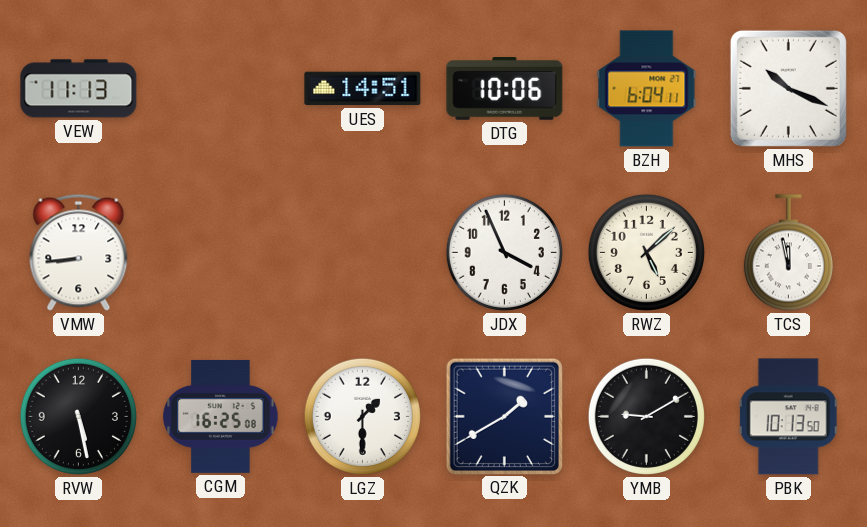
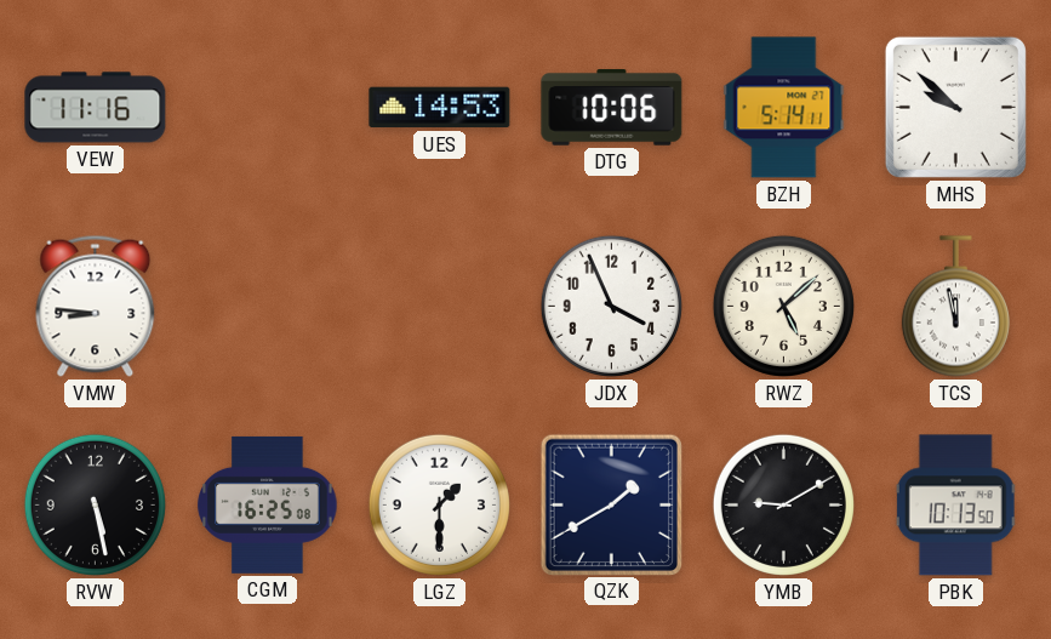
VEW: 11:13 -> 11:16 (96, 108)
UES: 14:51 -> 14:53 (440, 108)
BZH: 6:04 -> 5:14 (784, 108)
MHS: 10:19 -> 9:52 (955, 107)
VMW: 8:44 -> 8:46 (96, 306)
